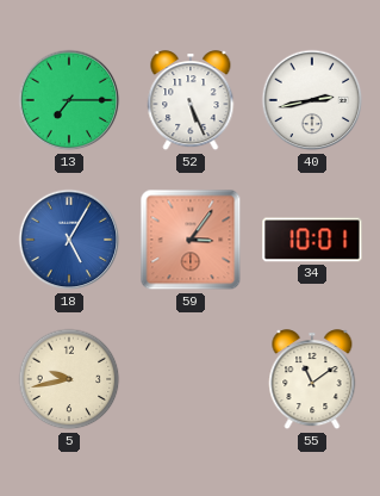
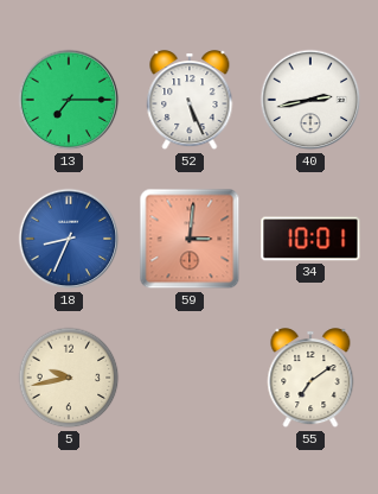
18: 5:05 -> 8:34 (69, 239)
59: 3:06 -> 3:01 (190, 239)
55: 11:09 -> 7:09 (310, 379)
